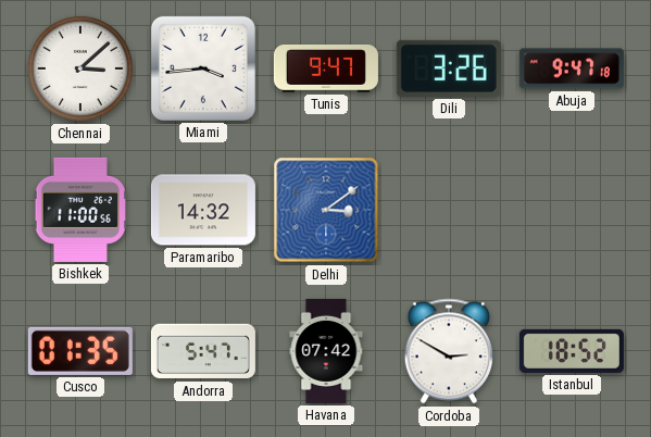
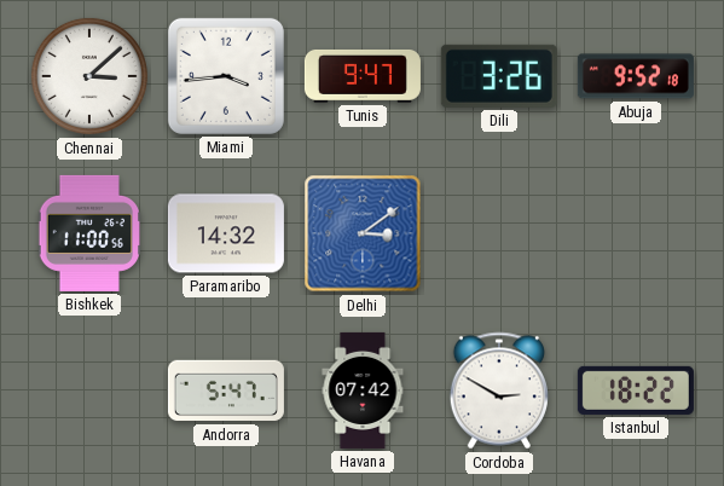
Abuja: 9:47 -> 9:52 (636, 76)
Cusco: 01:35 -> none (80, 351)
Istanbul: 18:52 -> 18:22 (636, 390)
